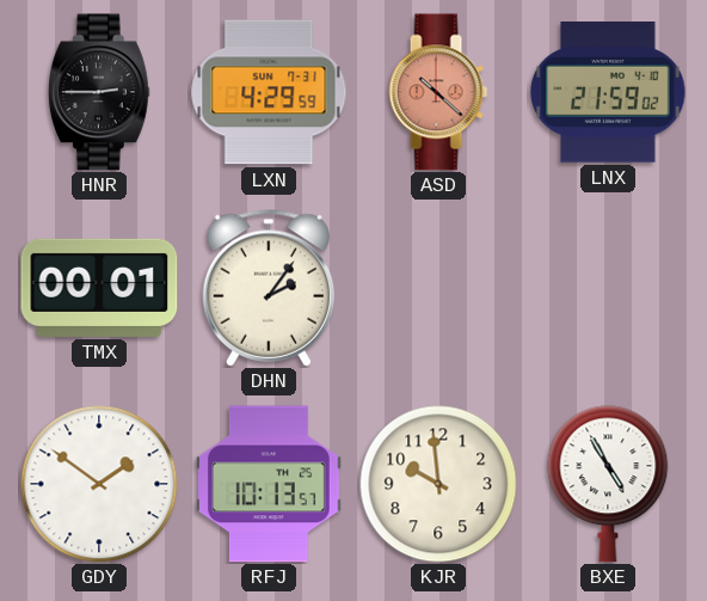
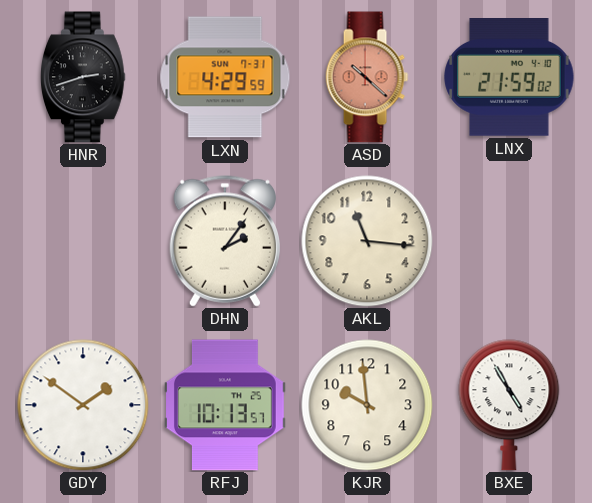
HNR: 2:45 -> 2:42 (83, 77)
TMX: 00:01 -> none (99, 288)
AKL: none -> 11:16 (367, 241)
